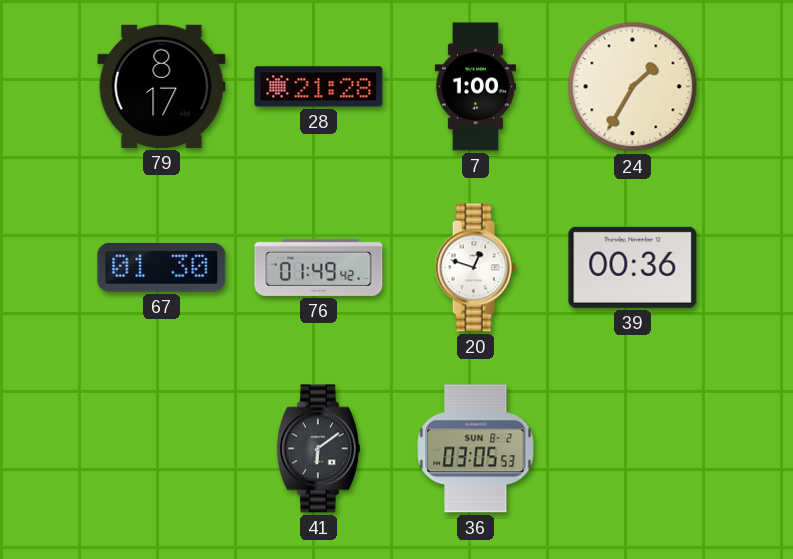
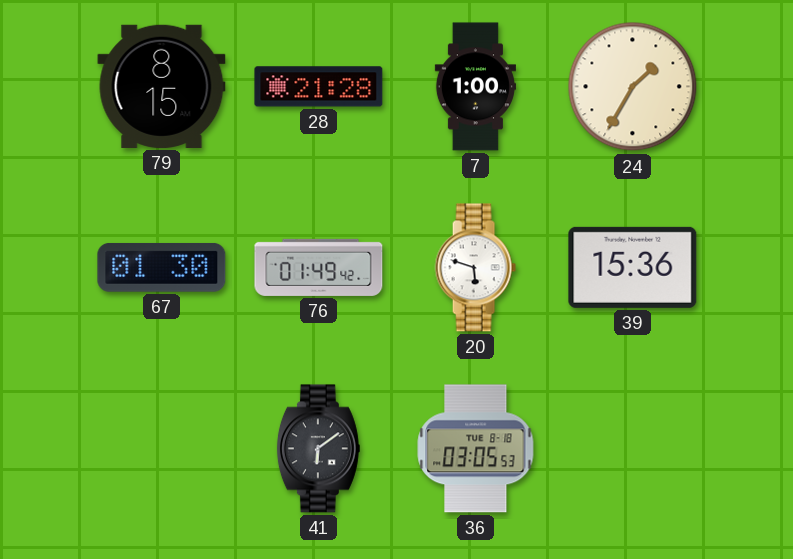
79: 8:17 -> 8:15 (162, 86)
20: 12:48 -> 5:48 (475, 268)
39: 00:36 -> 15:36 (633, 267)
36 date: SUN 8-2 -> TUE 8-18 (476, 449)
